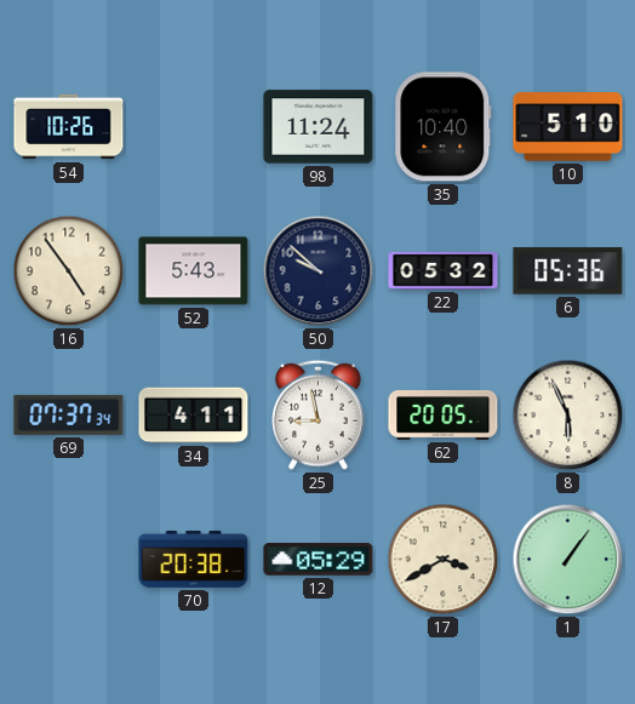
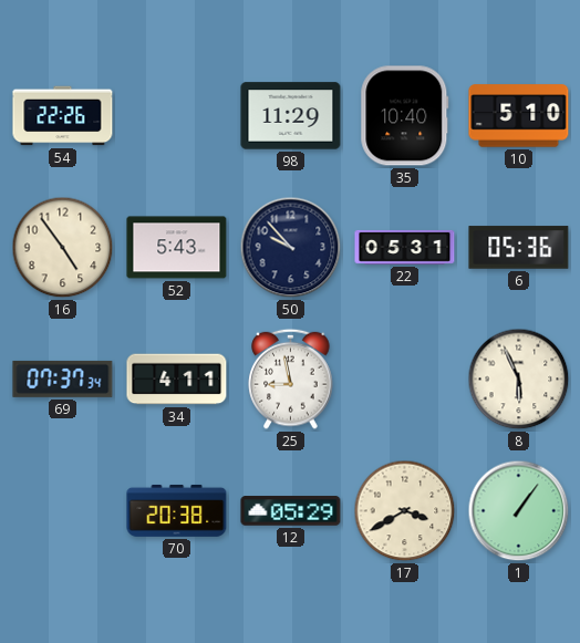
54: 10:26 -> 22:26 (63, 116)
98: 11:24 -> 11:29 (291, 116)
50: 9:52 -> 9:53 (291, 248)
22: 05:32 -> 05:31 (405, 247)
62: 20:05 -> none (444, 414)
